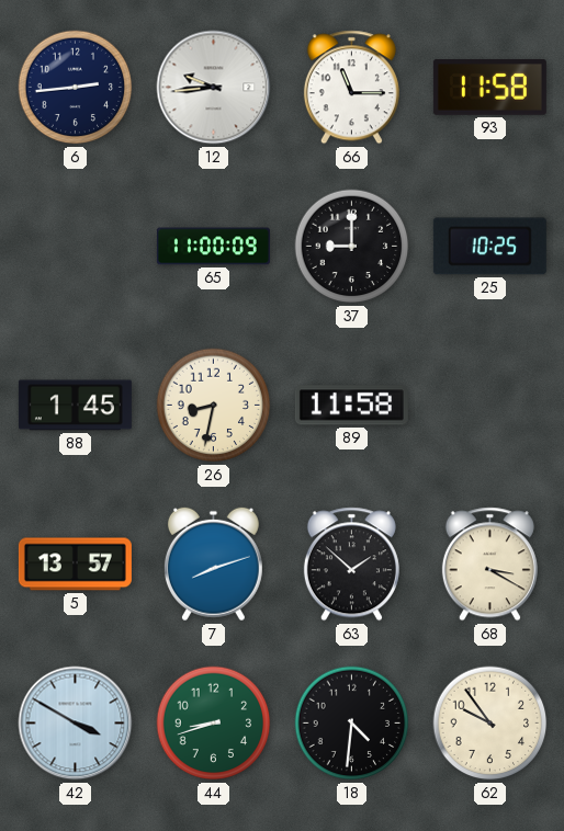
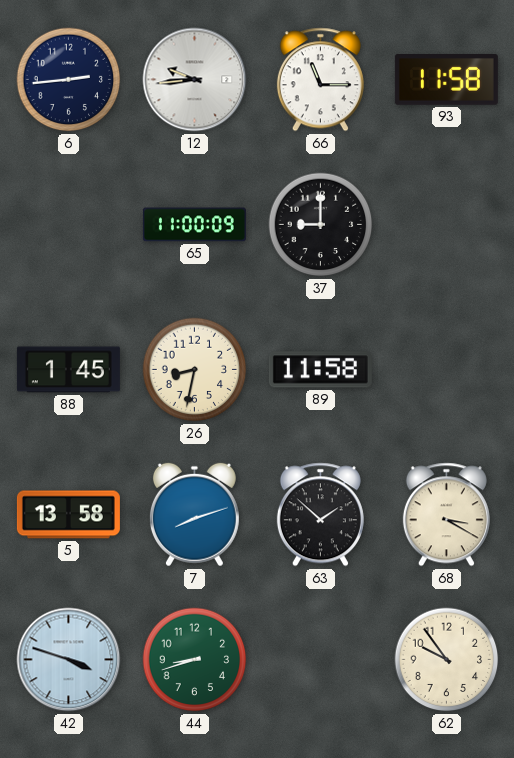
25: 10:25 -> none (489, 247)
5: 13:57 -> 13:58 (68, 515)
42: 3:50 -> 3:48 (69, 660)
18: 4:31 -> none (352, 724)
